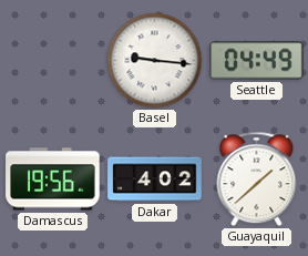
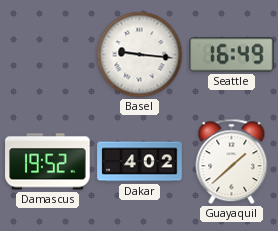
Seattle: 04:49 -> 16:49 (232, 55)
Damascus: 19:56 -> 19:52 (48, 162)
